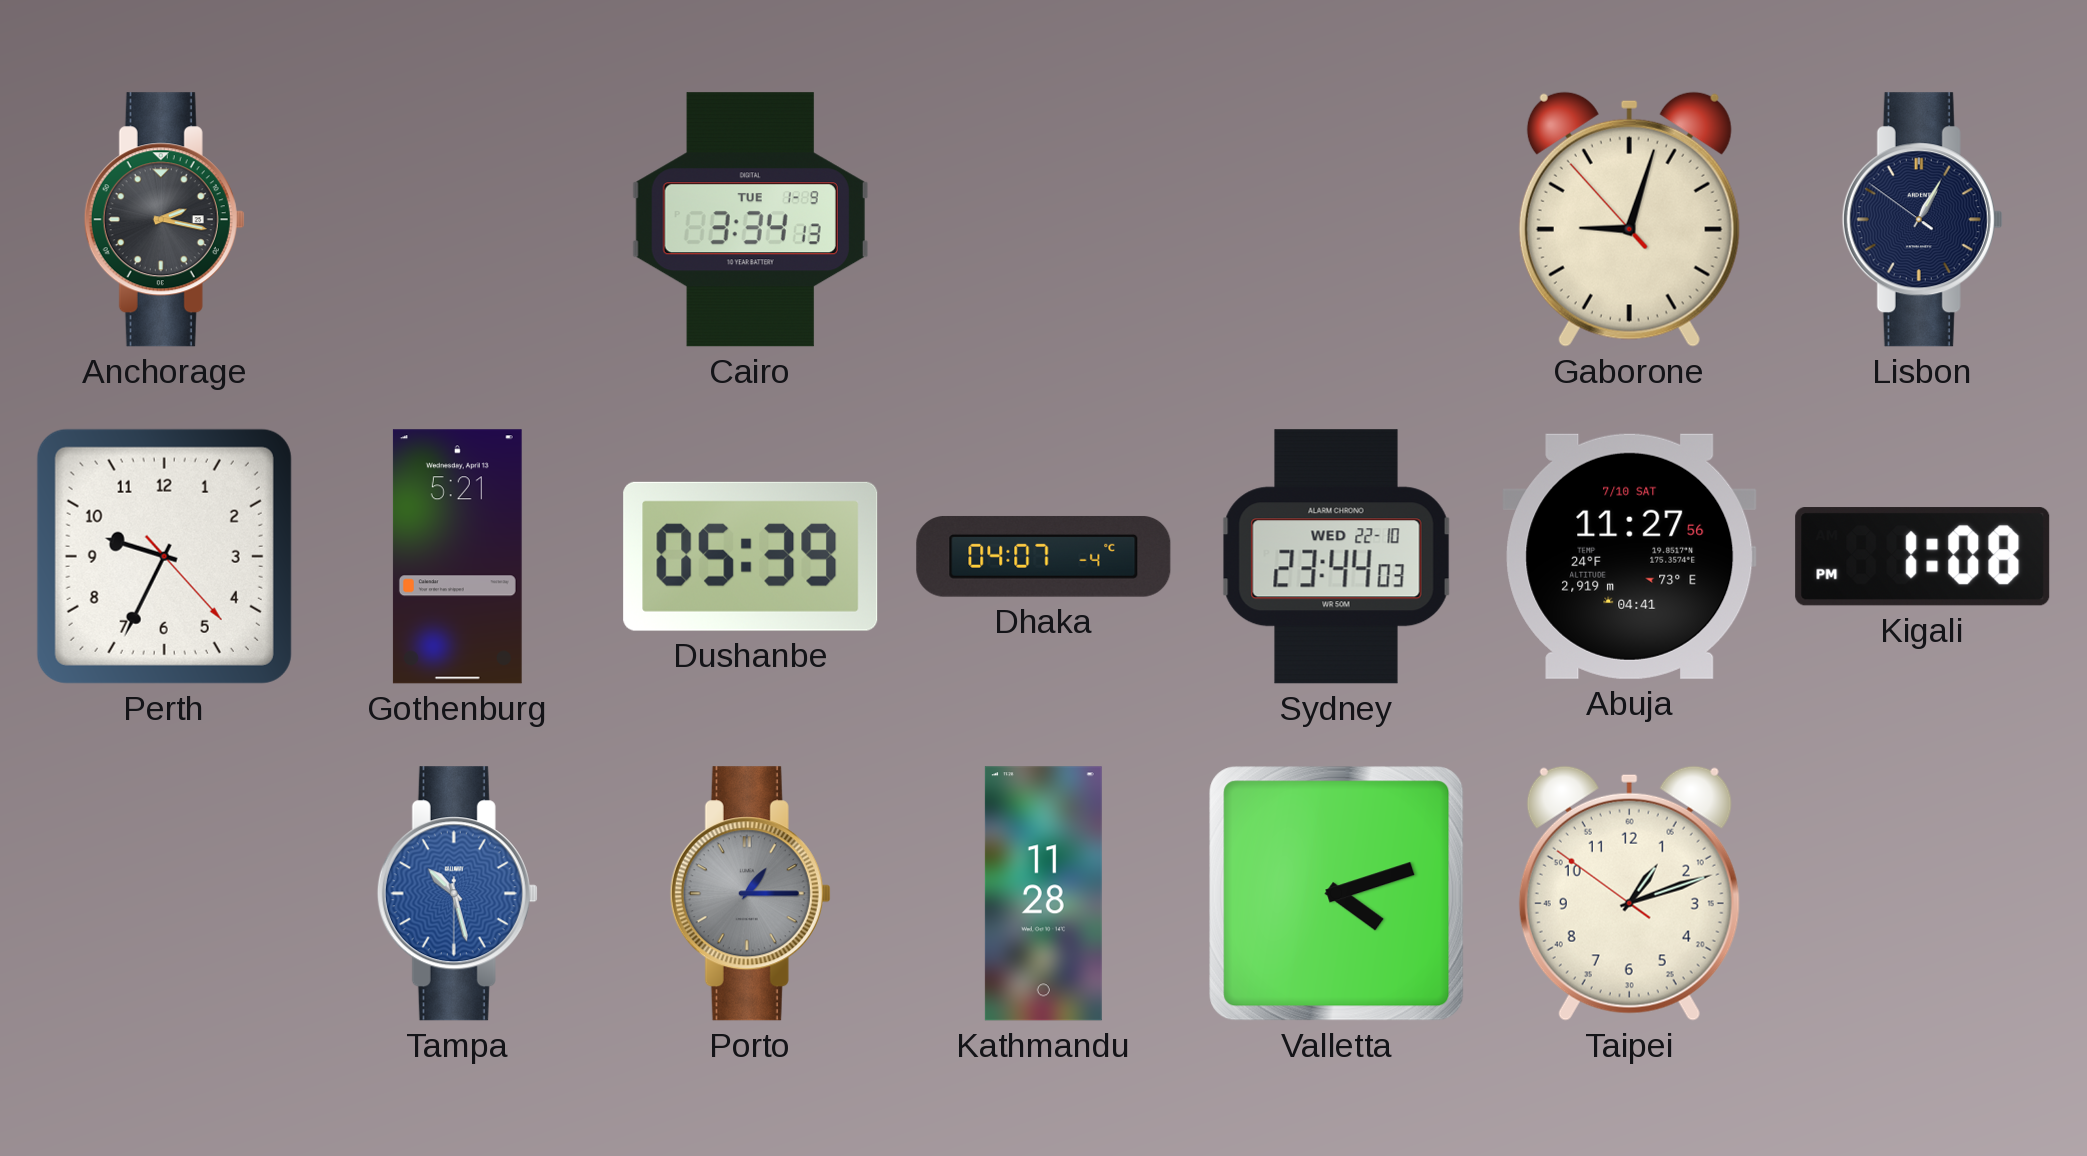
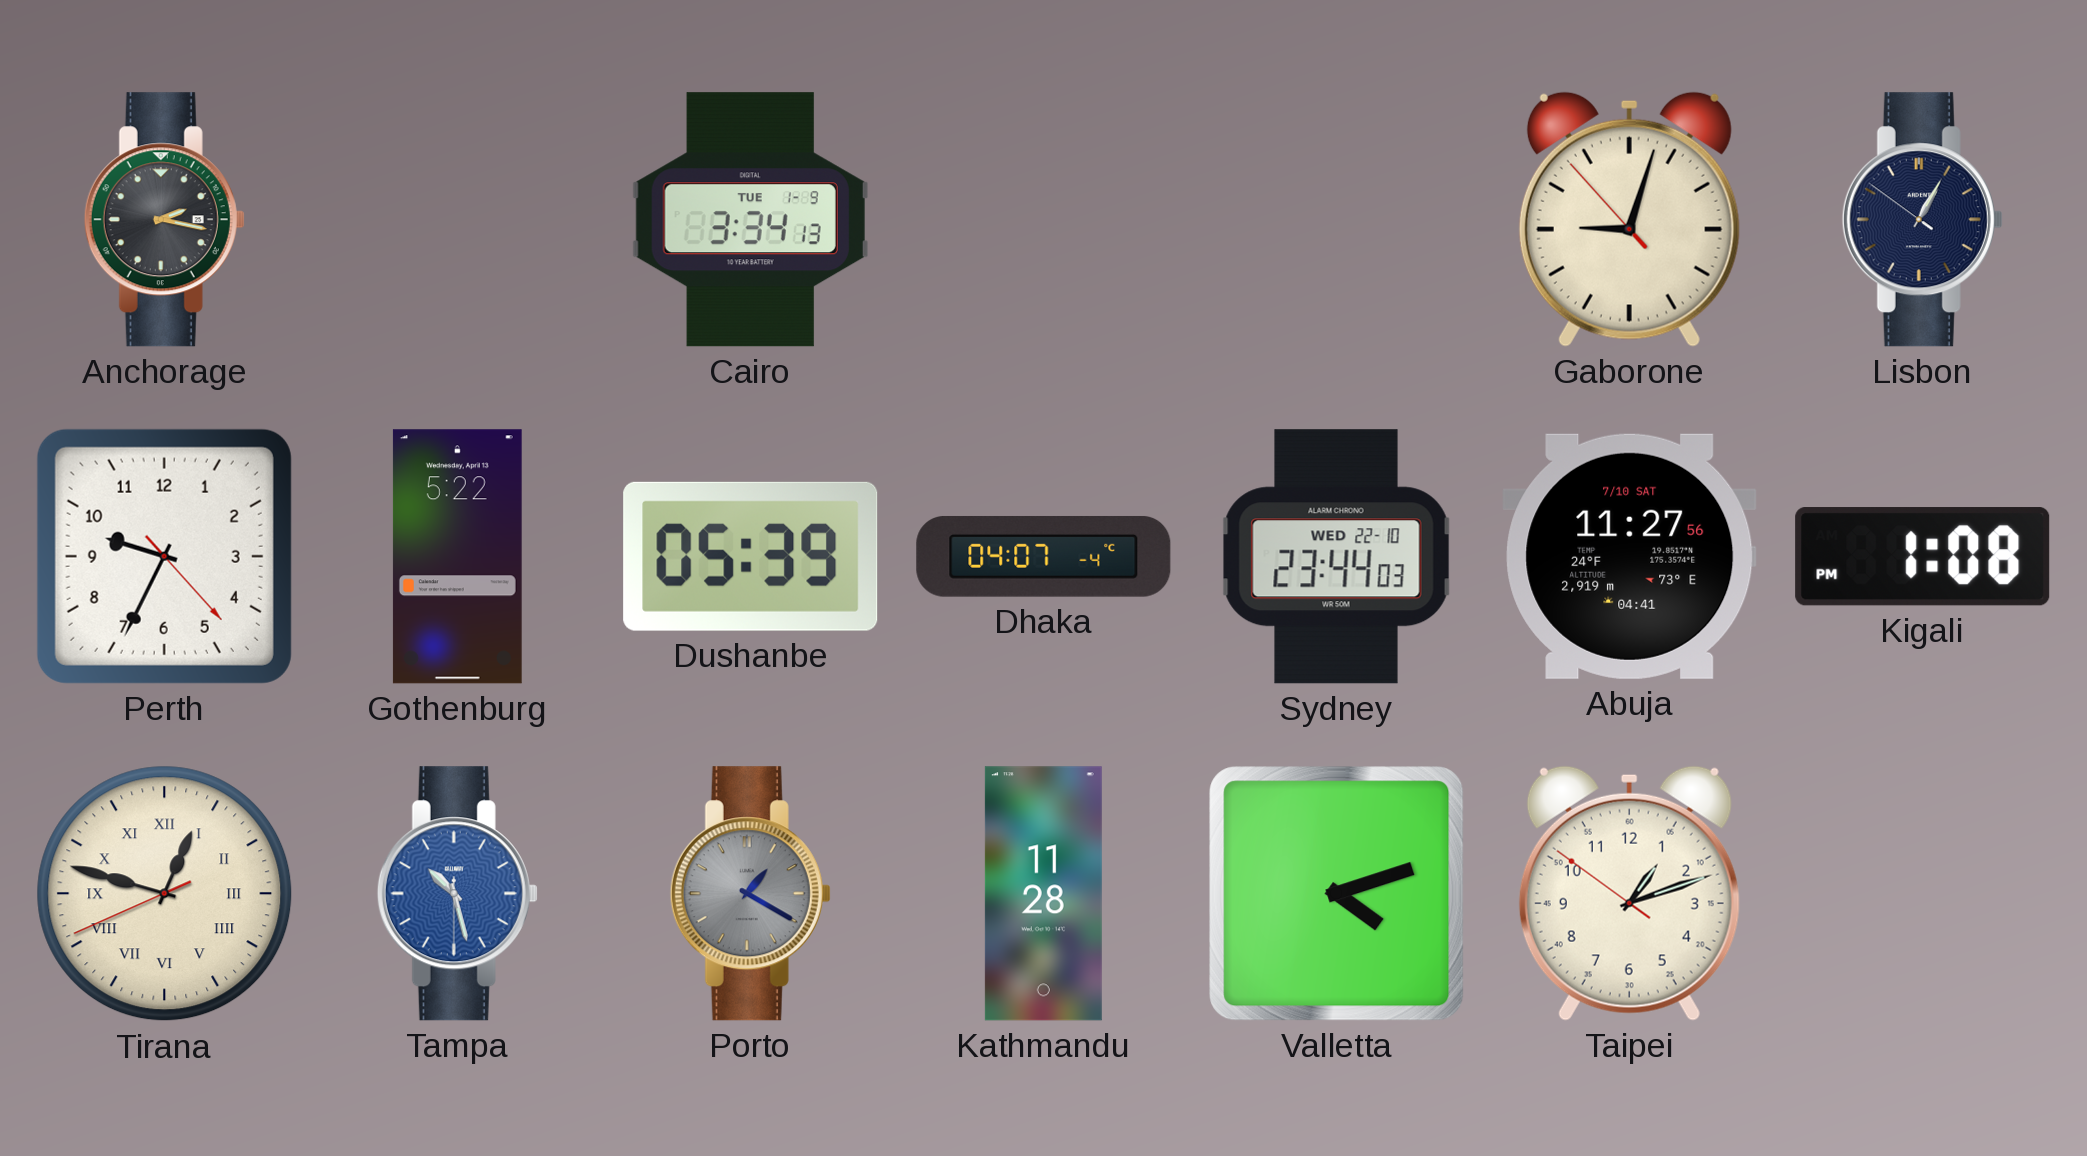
Gothenburg: 5:21 -> 5:22 (457, 557)
Tirana: none -> 12:47 (165, 894)
Porto: 1:15 -> 1:20 (750, 894)
